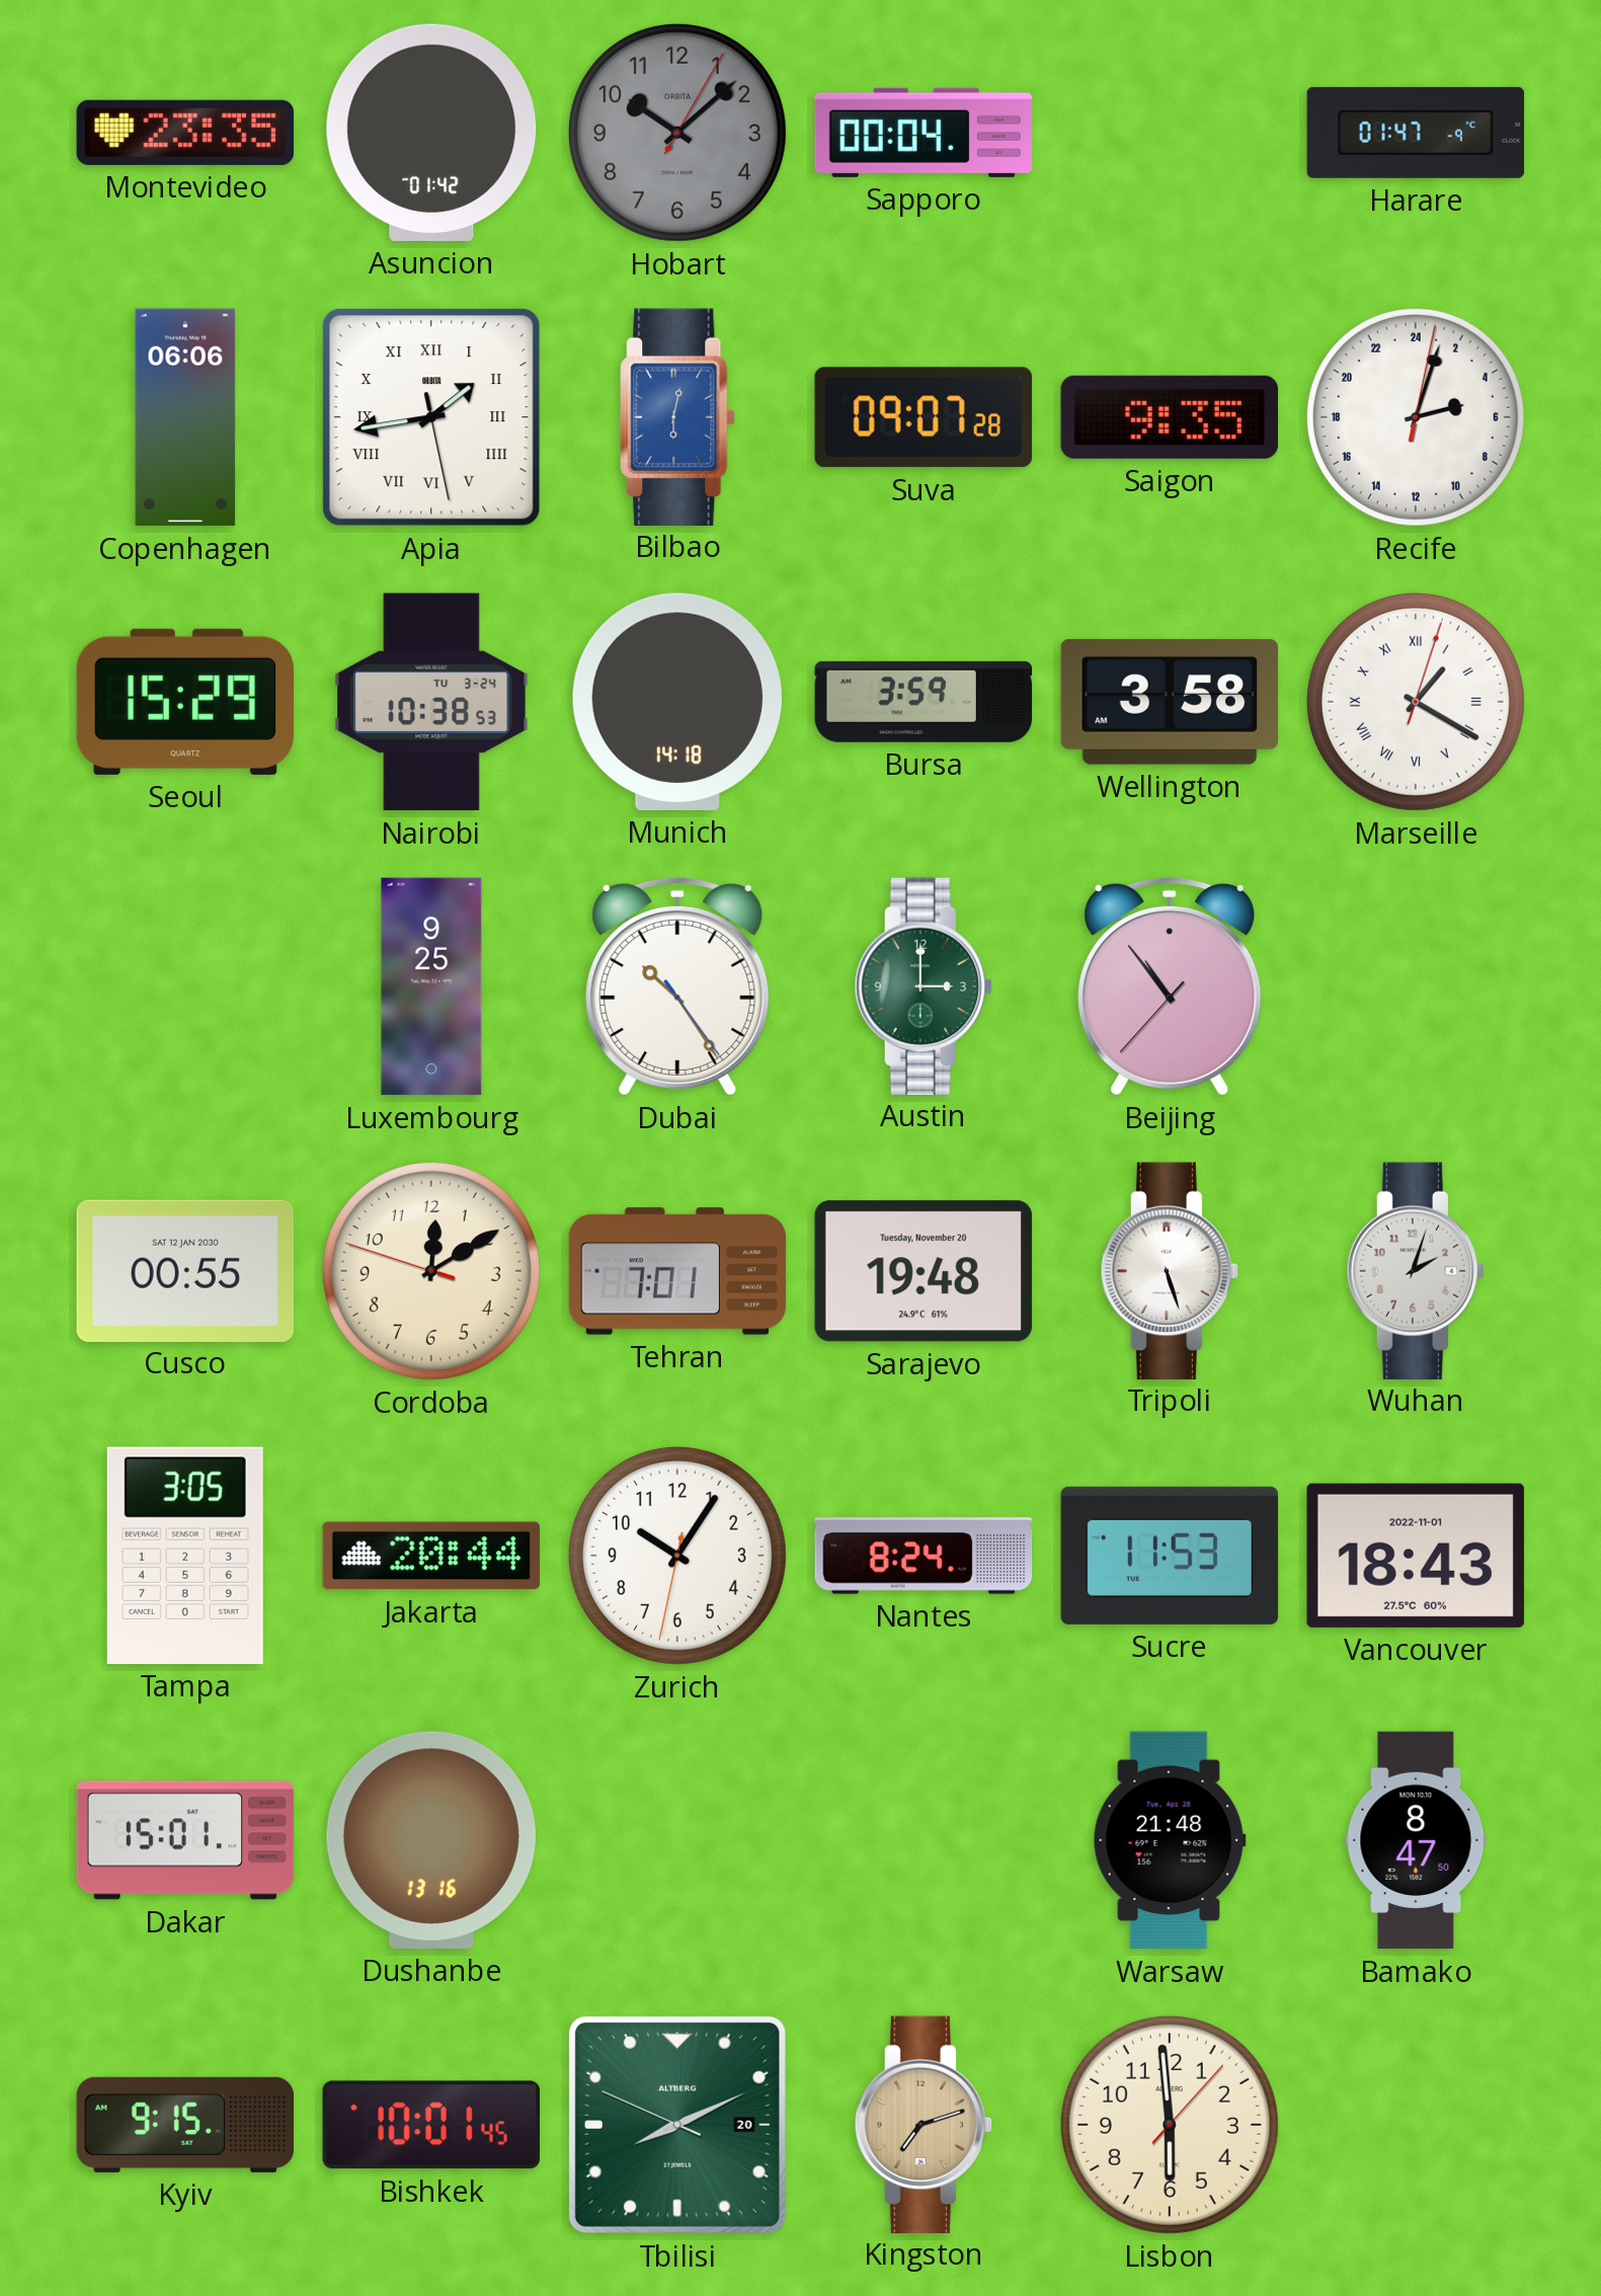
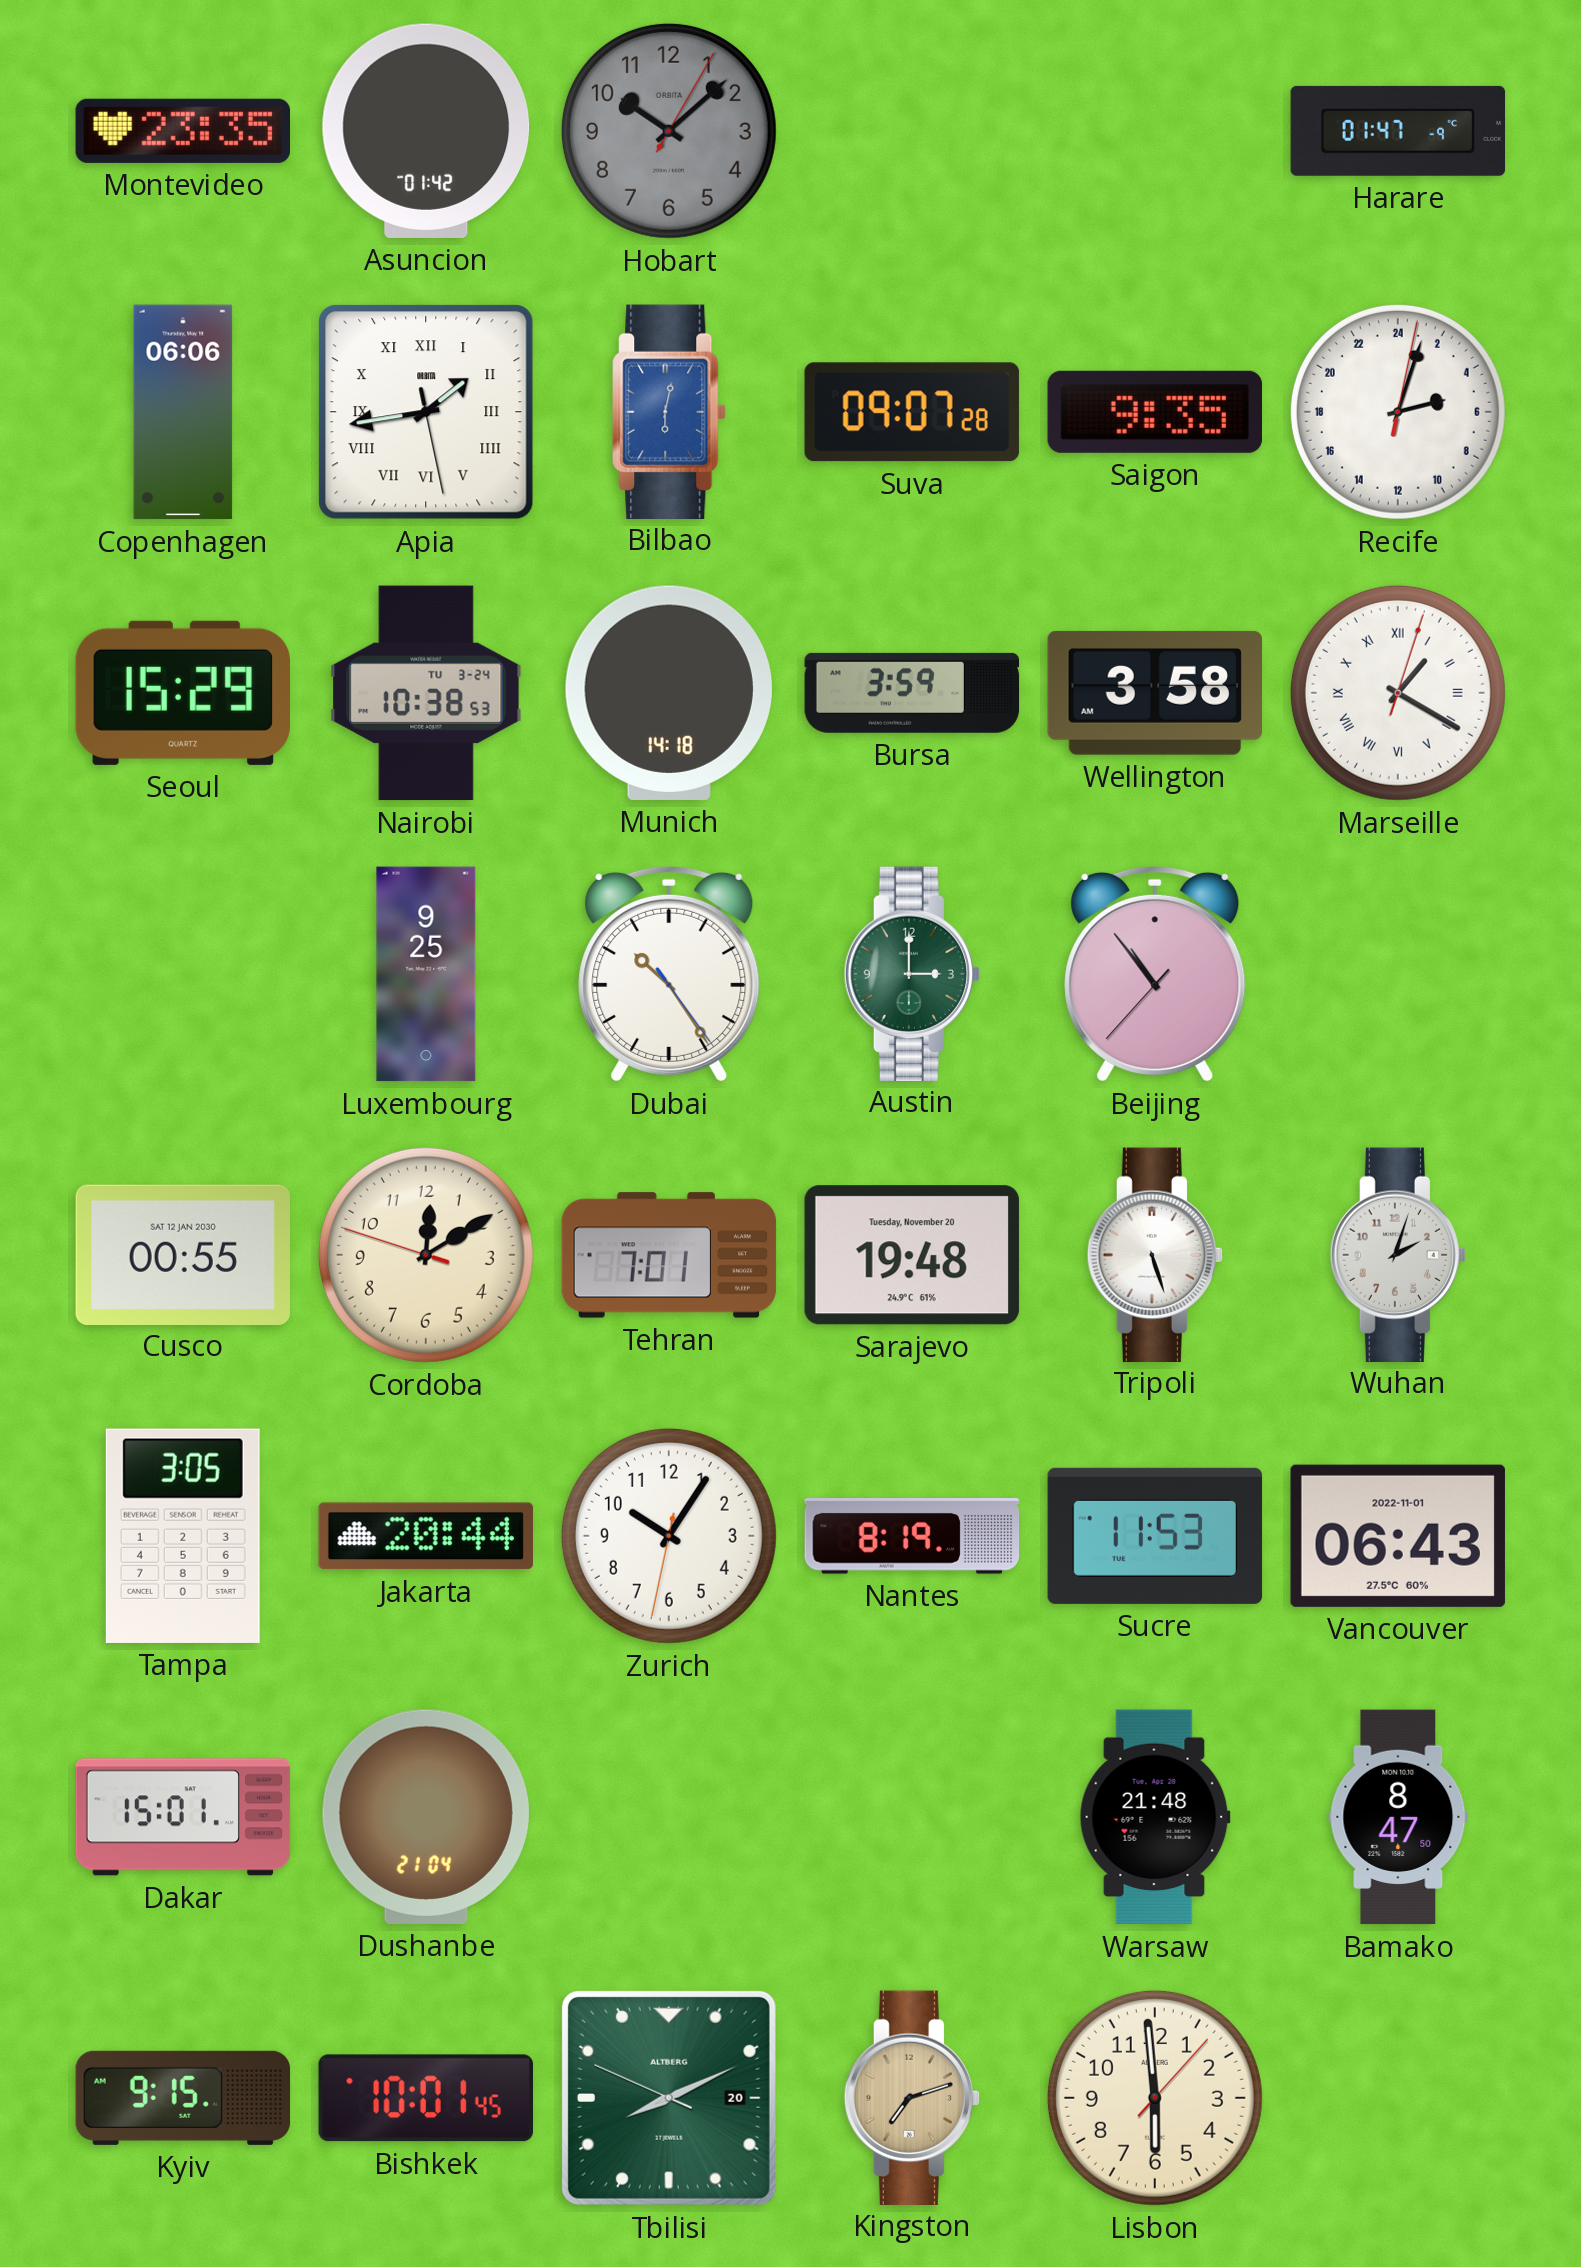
Sapporo: 00:04 -> none (923, 133)
Nantes: 8:24 -> 8:19 (912, 1537)
Vancouver: 18:43 -> 06:43 (1398, 1536)
Dushanbe: 13:16 -> 21:04 (426, 1817)
